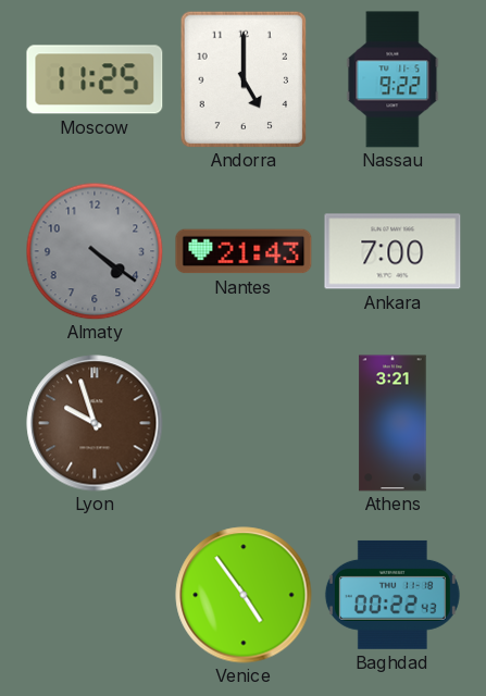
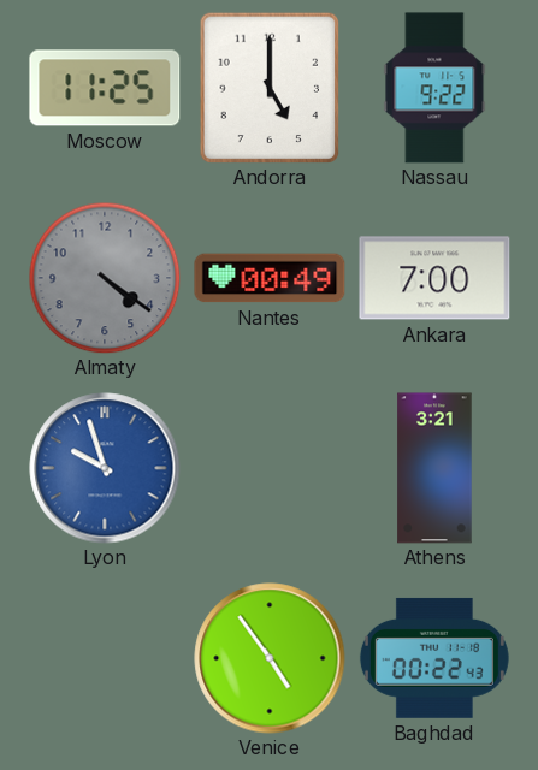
Nantes: 21:43 -> 00:49 (270, 278)
Lyon dial: brown -> blue (105, 468)
